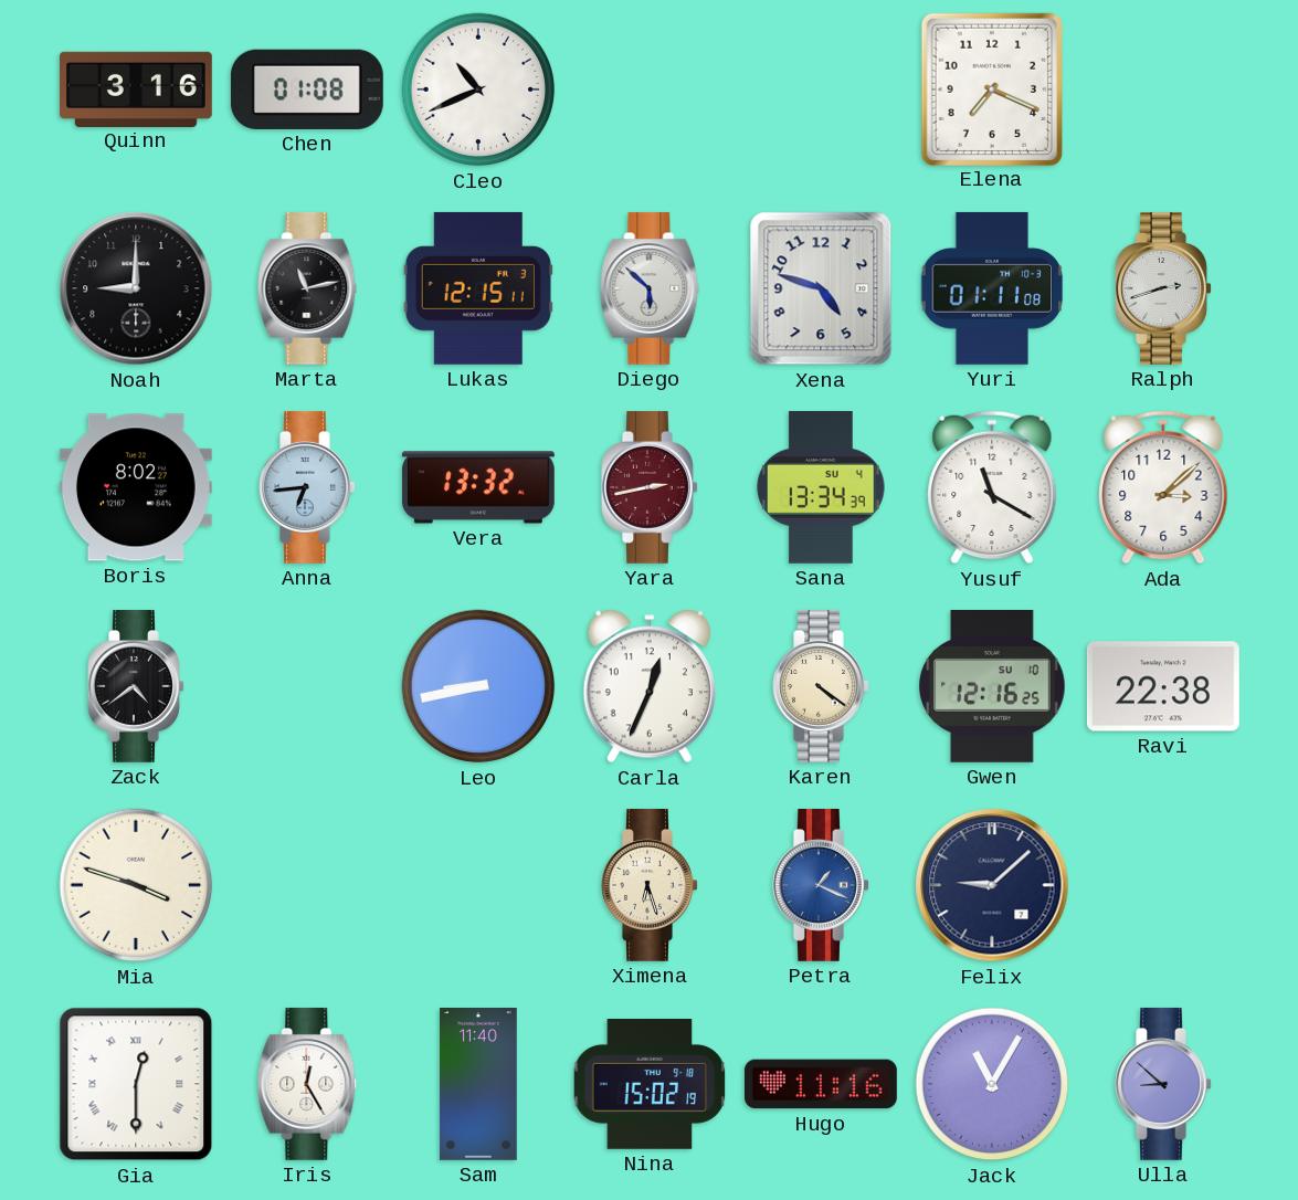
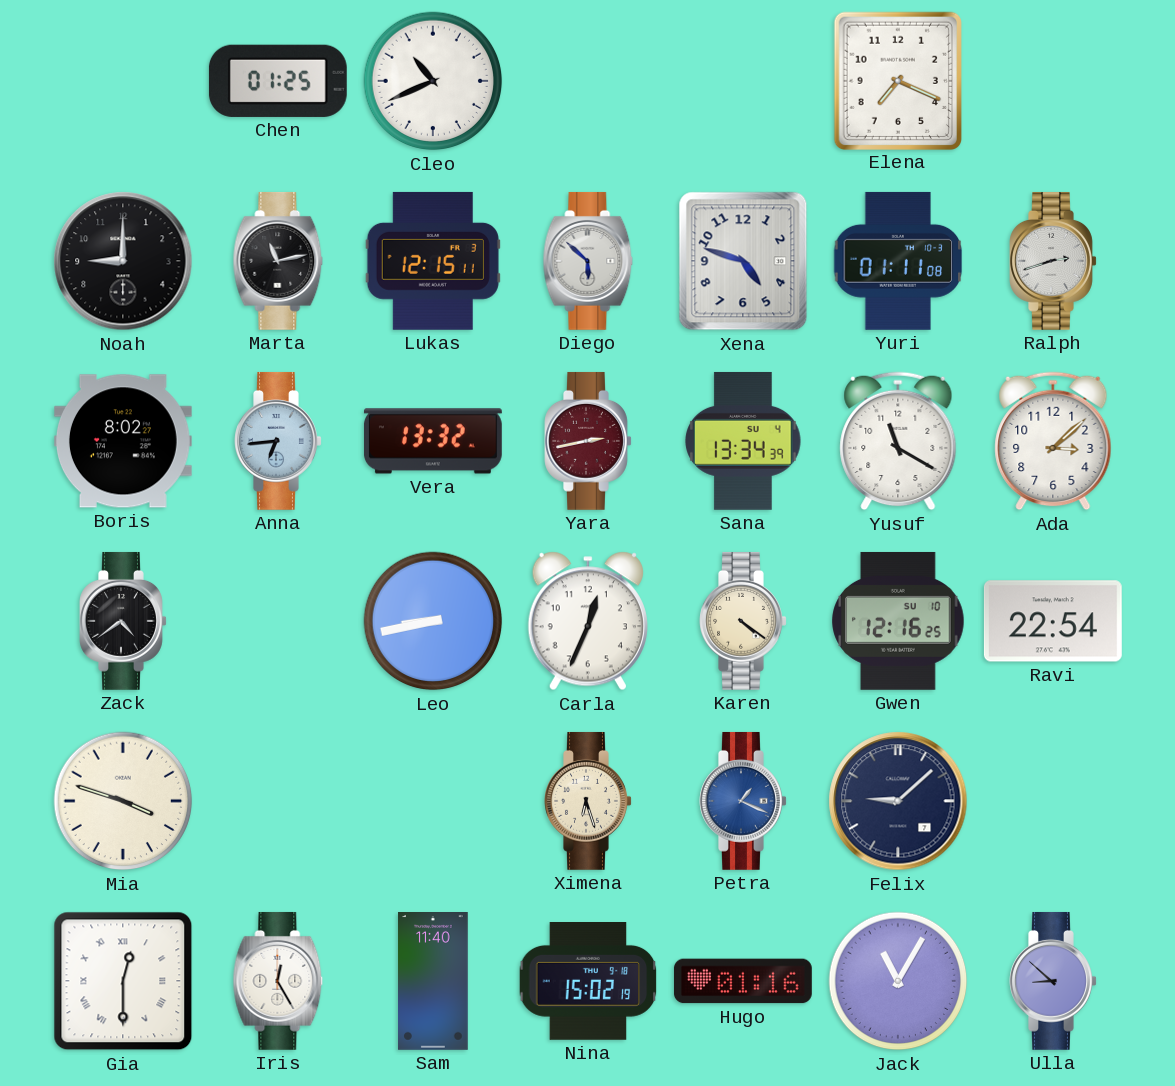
Quinn: 3:16 -> none (137, 88)
Chen: 01:08 -> 01:25 (278, 81)
Ravi: 22:38 -> 22:54 (1053, 621)
Hugo: 11:16 -> 01:16 (743, 981)
